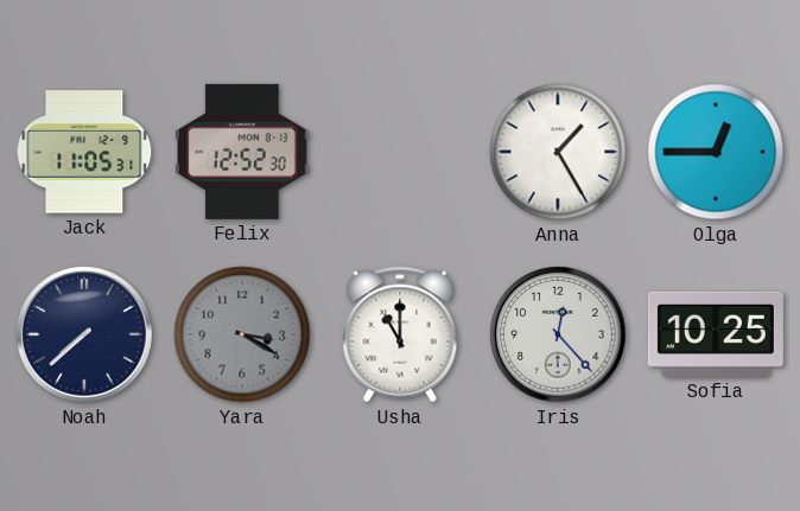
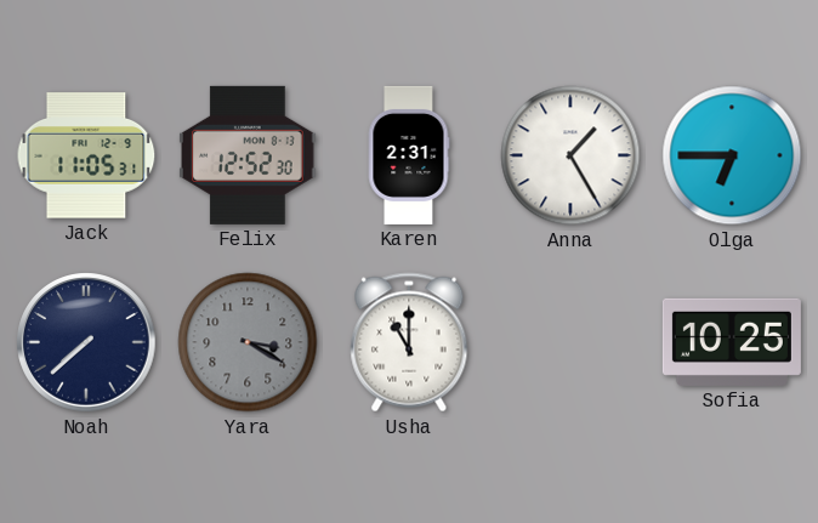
Karen: none -> 2:31 (409, 155)
Olga: 12:45 -> 6:45 (732, 155)
Iris: 12:23 -> none (558, 334)
